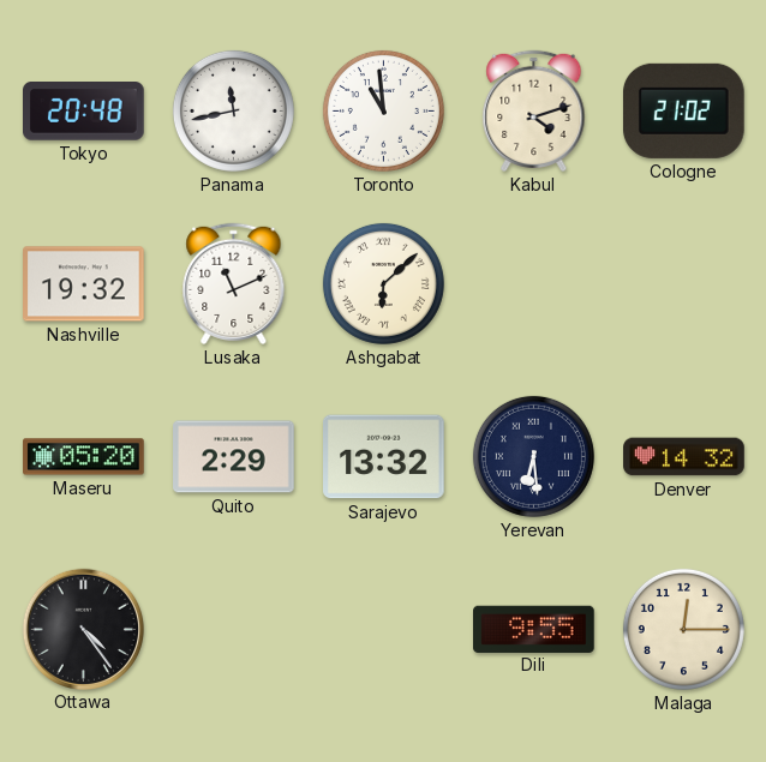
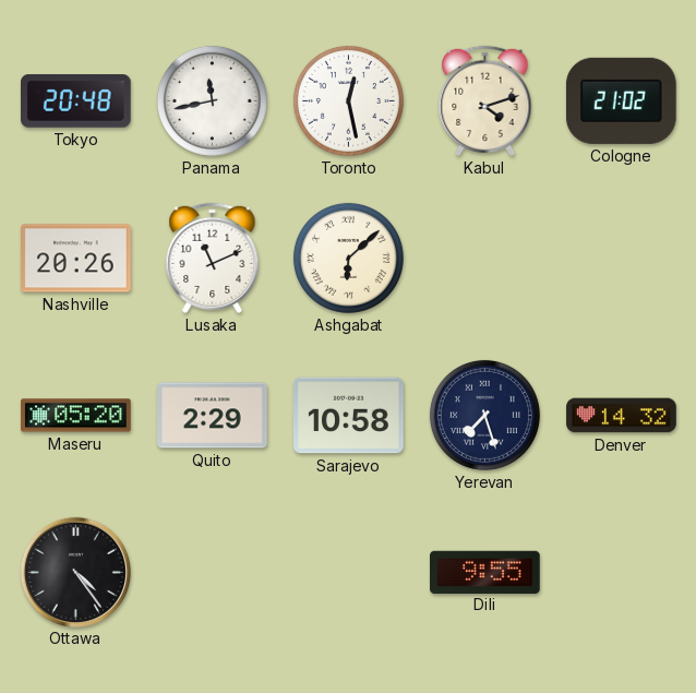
Toronto: 10:59 -> 12:28 (348, 100)
Nashville: 19:32 -> 20:26 (76, 259)
Sarajevo: 13:32 -> 10:58 (349, 416)
Yerevan: 6:29 -> 7:27 (484, 415)
Malaga: 12:15 -> none (683, 629)
